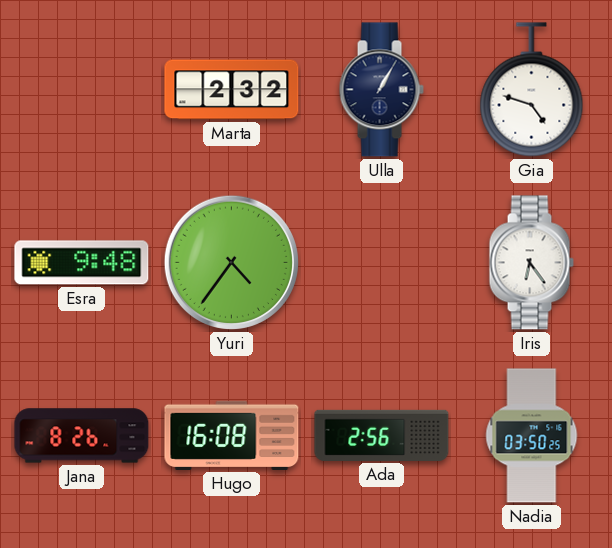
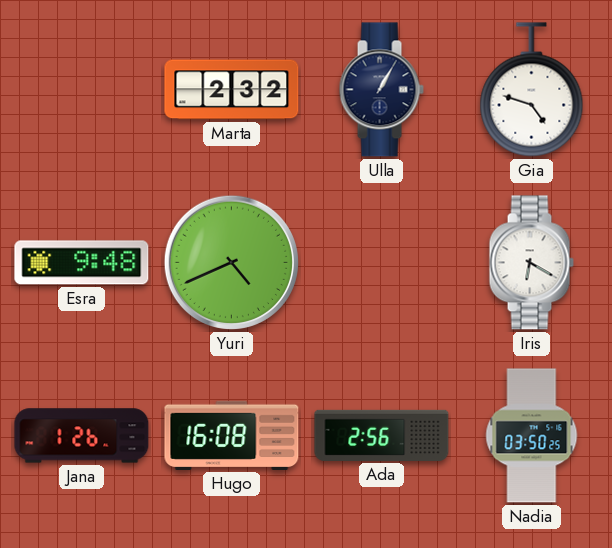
Yuri: 4:36 -> 4:41 (231, 262)
Iris: 6:24 -> 6:20 (531, 263)
Jana: 8:26 -> 1:26 (82, 436)
